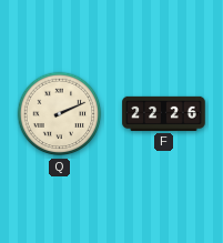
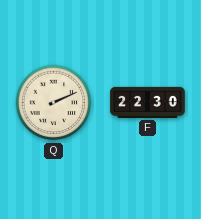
F: 22:26 -> 22:30 (148, 102)
